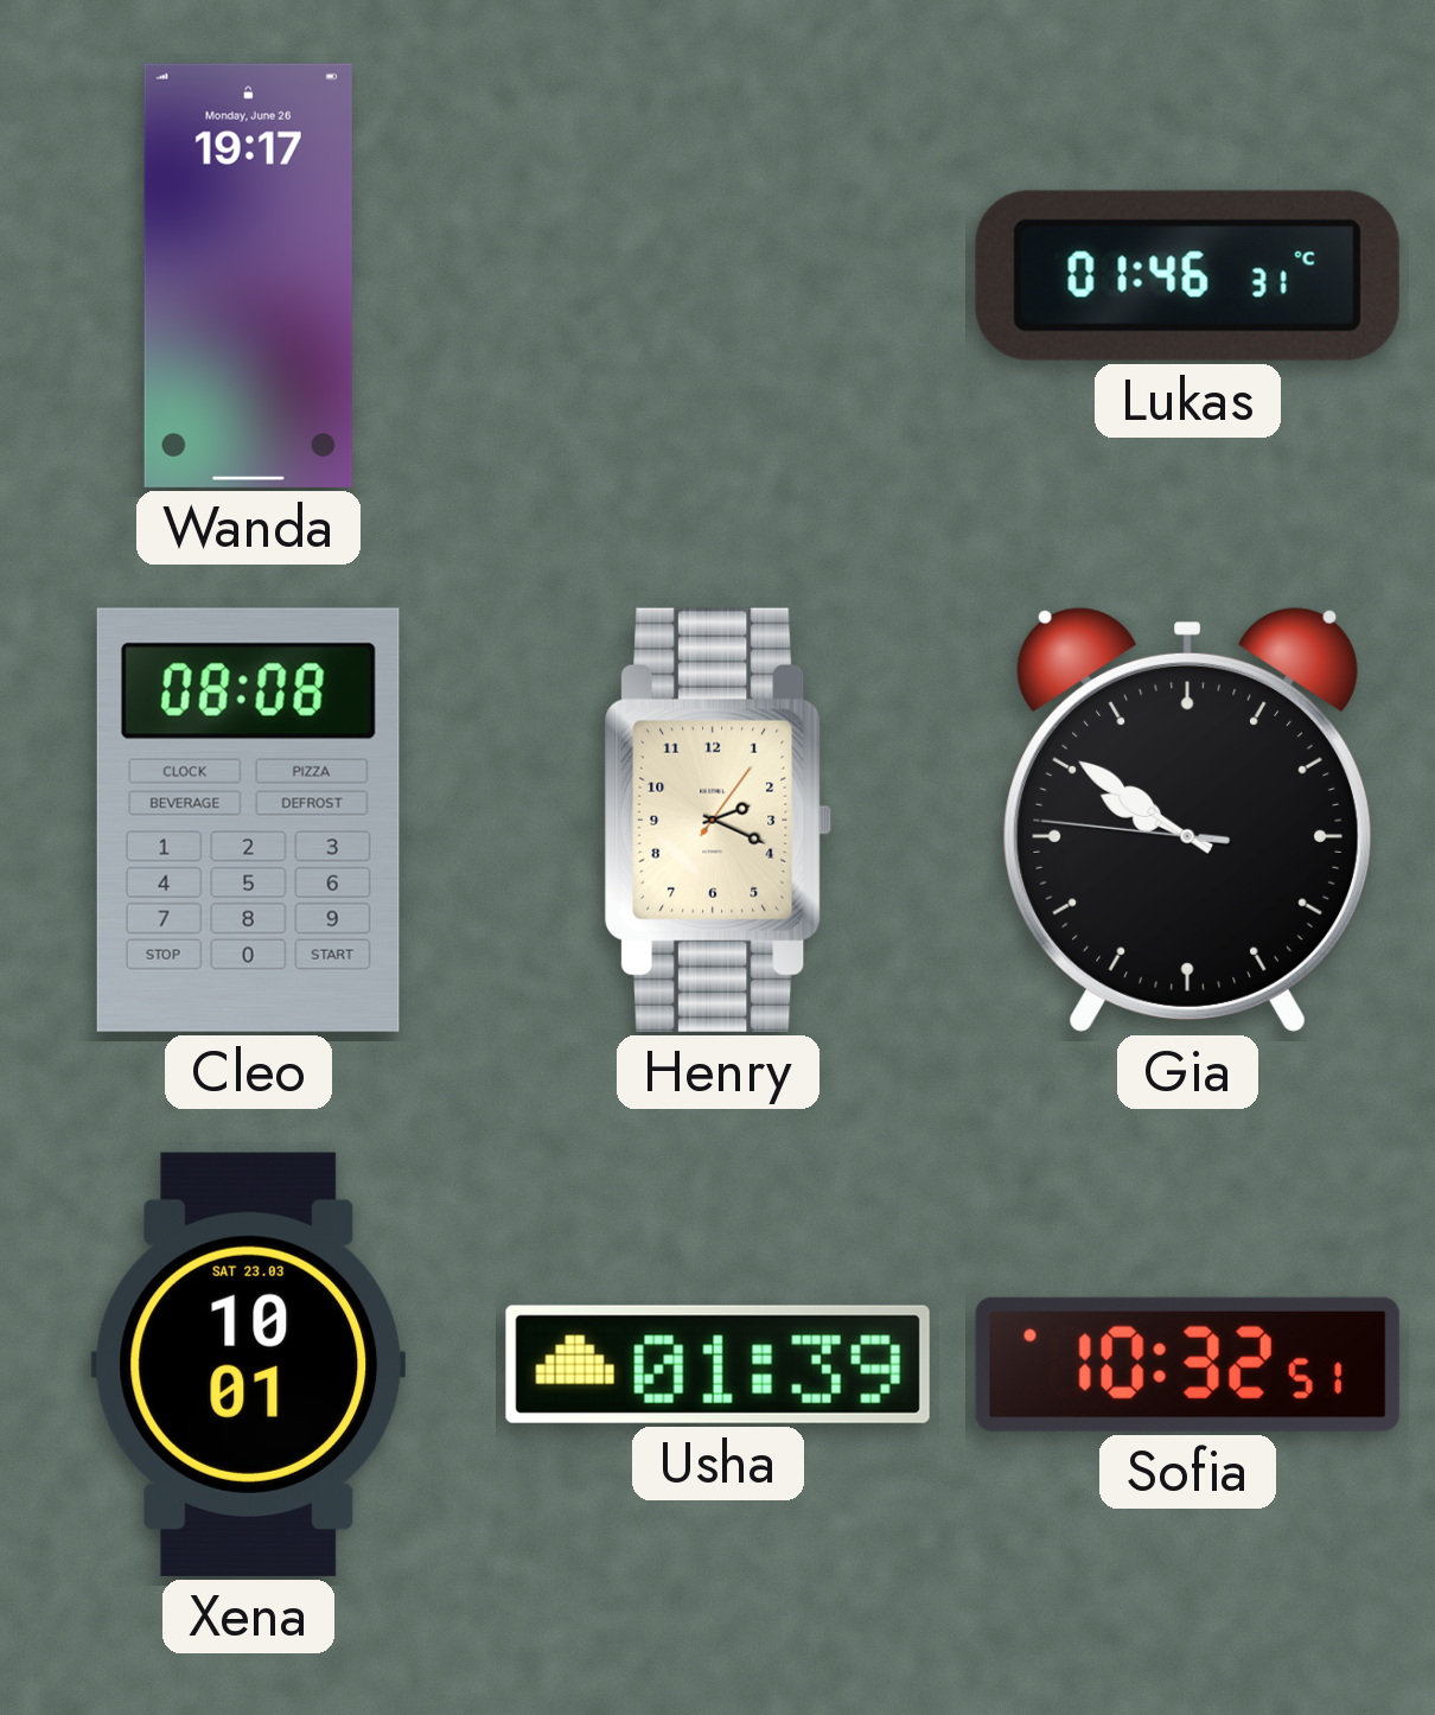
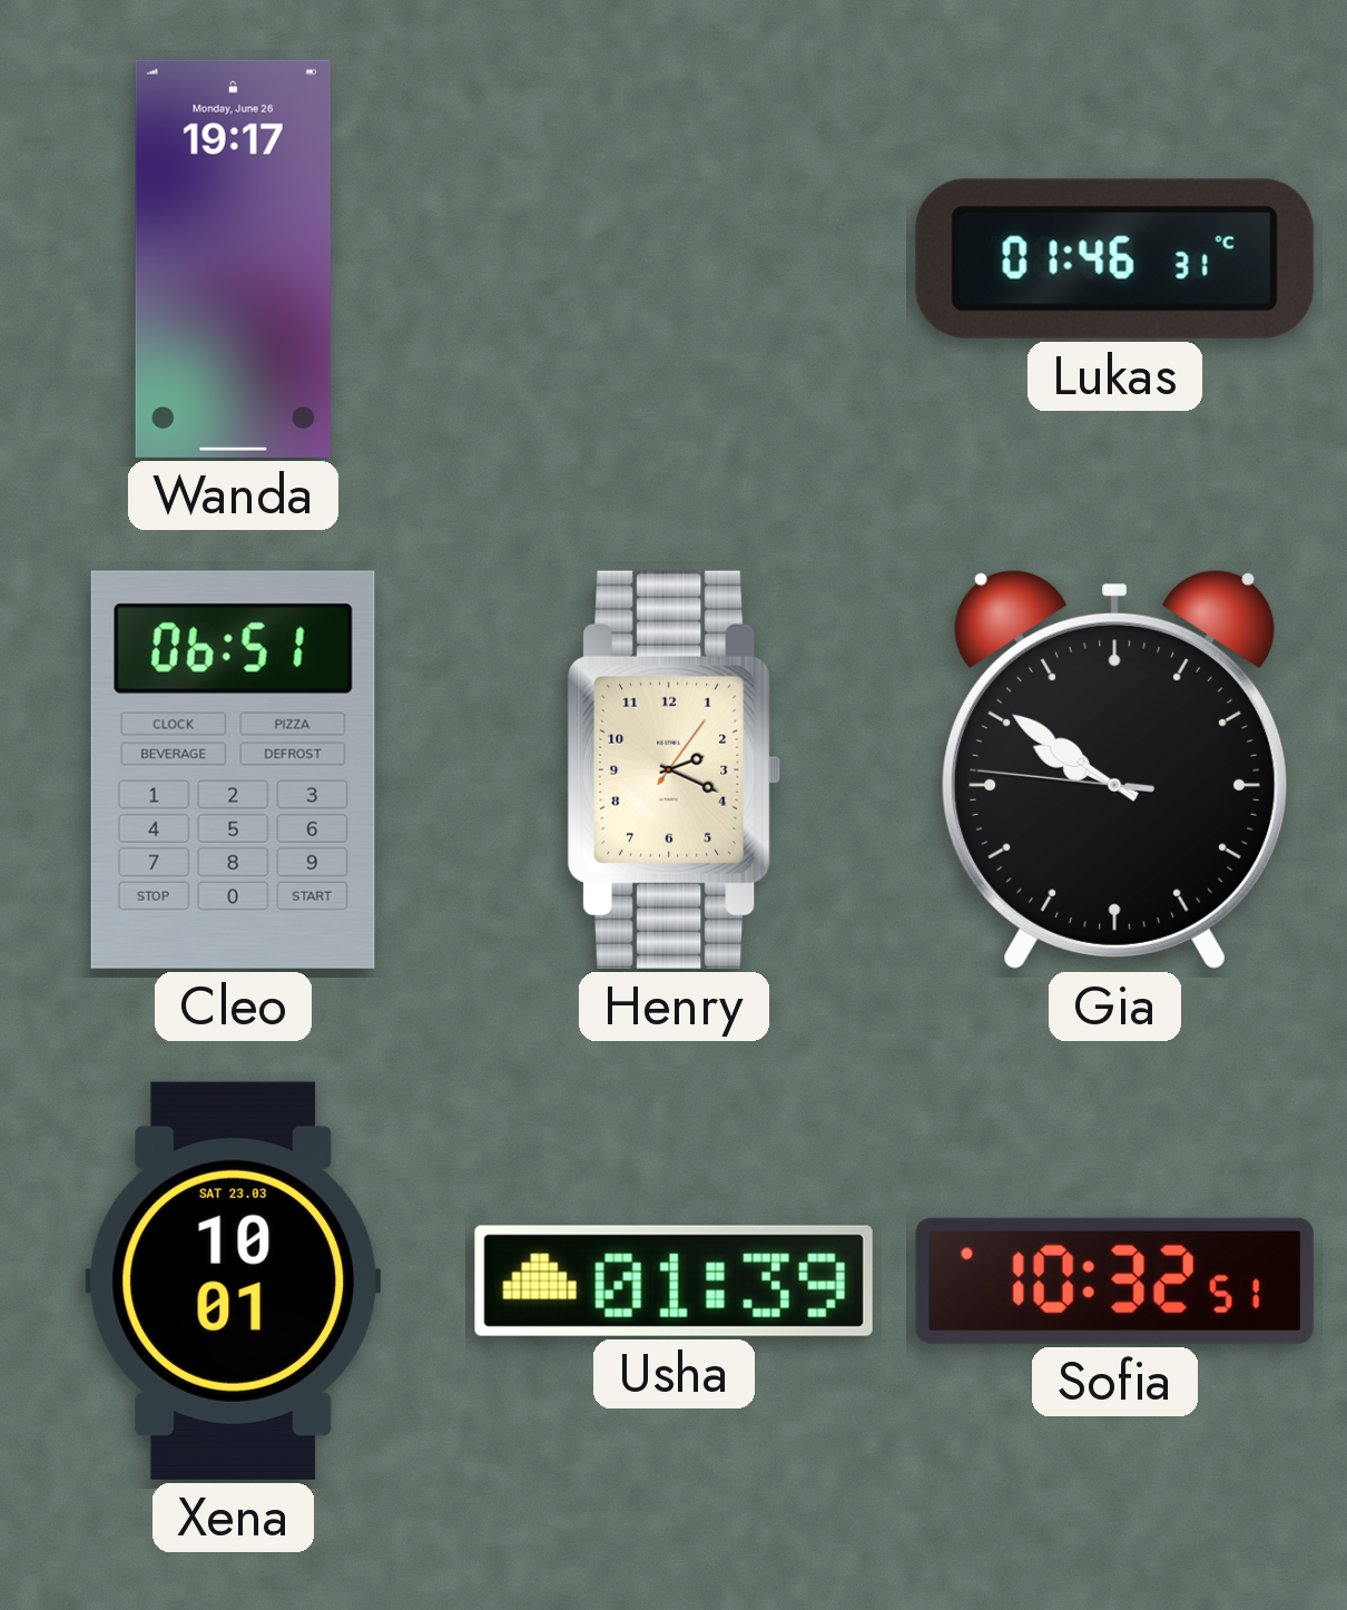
Cleo: 08:08 -> 06:51 (233, 769)
